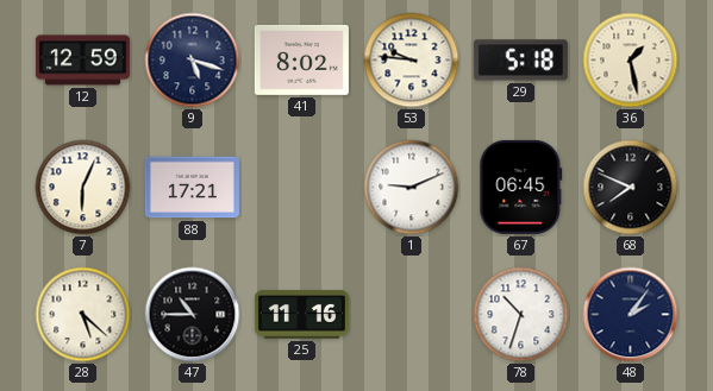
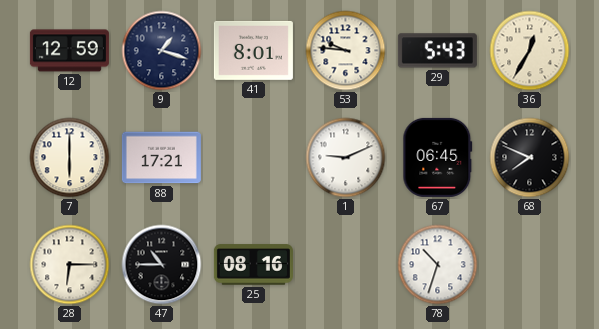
9: 5:18 -> 1:18 (162, 51)
41: 8:02 -> 8:01 (253, 50)
29: 5:18 -> 5:43 (437, 51)
36: 1:28 -> 12:35 (530, 51)
7: 6:04 -> 6:00 (70, 158)
28: 5:22 -> 6:15 (70, 265)
25: 11:16 -> 08:16 (253, 265)
48: 2:06 -> none (631, 315)
